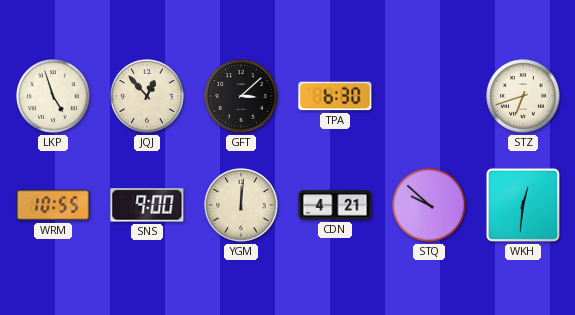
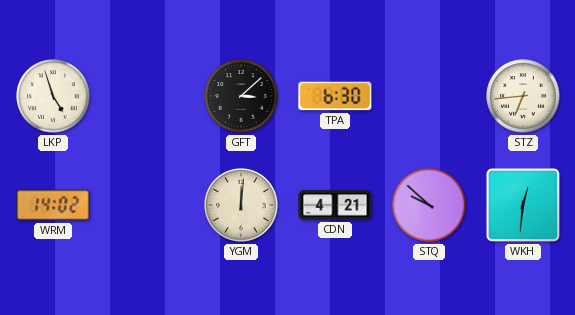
JQJ: 12:53 -> none (147, 96)
STZ: 6:42 -> 6:44 (523, 96)
WRM: 10:55 -> 14:02 (53, 205)
SNS: 9:00 -> none (147, 205)
